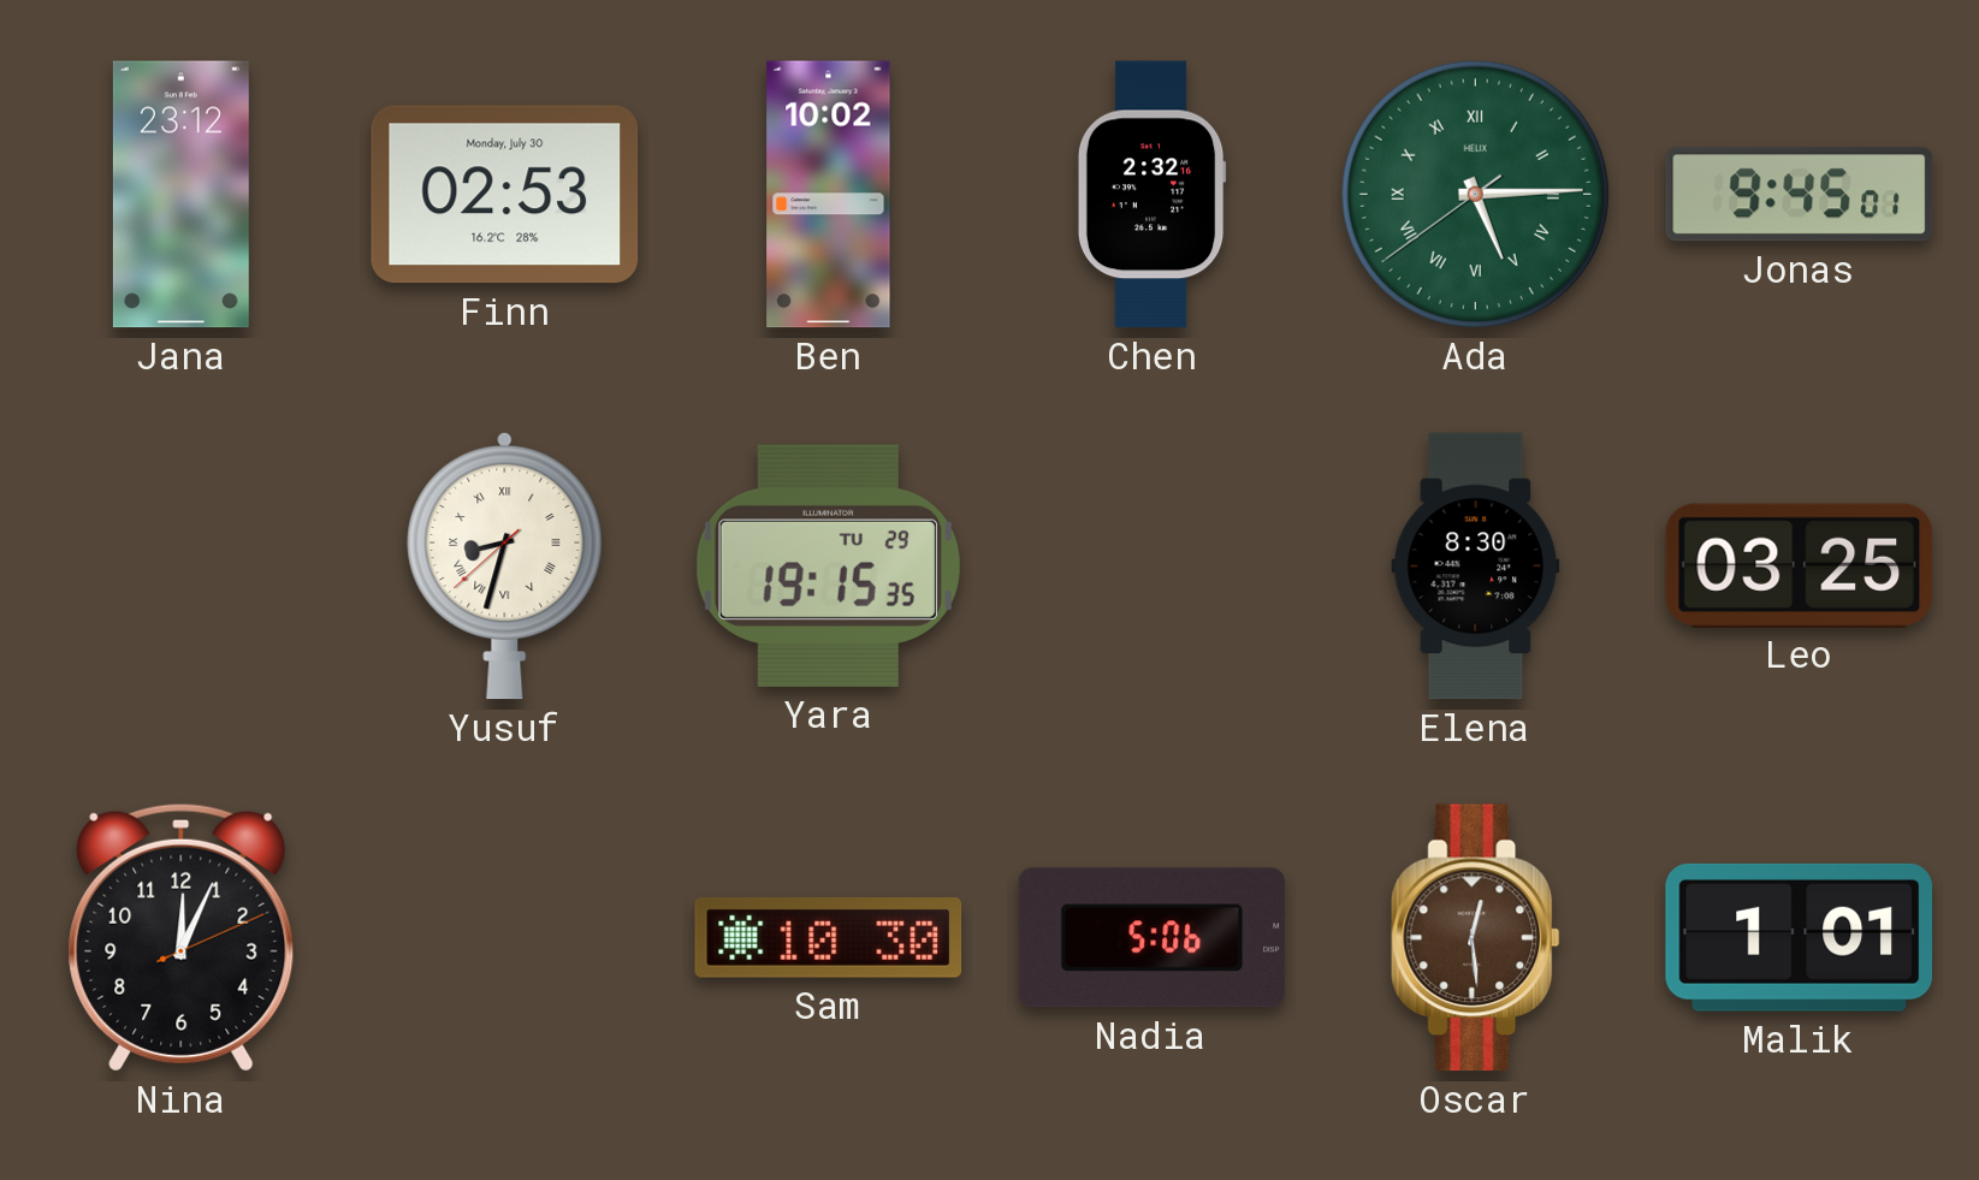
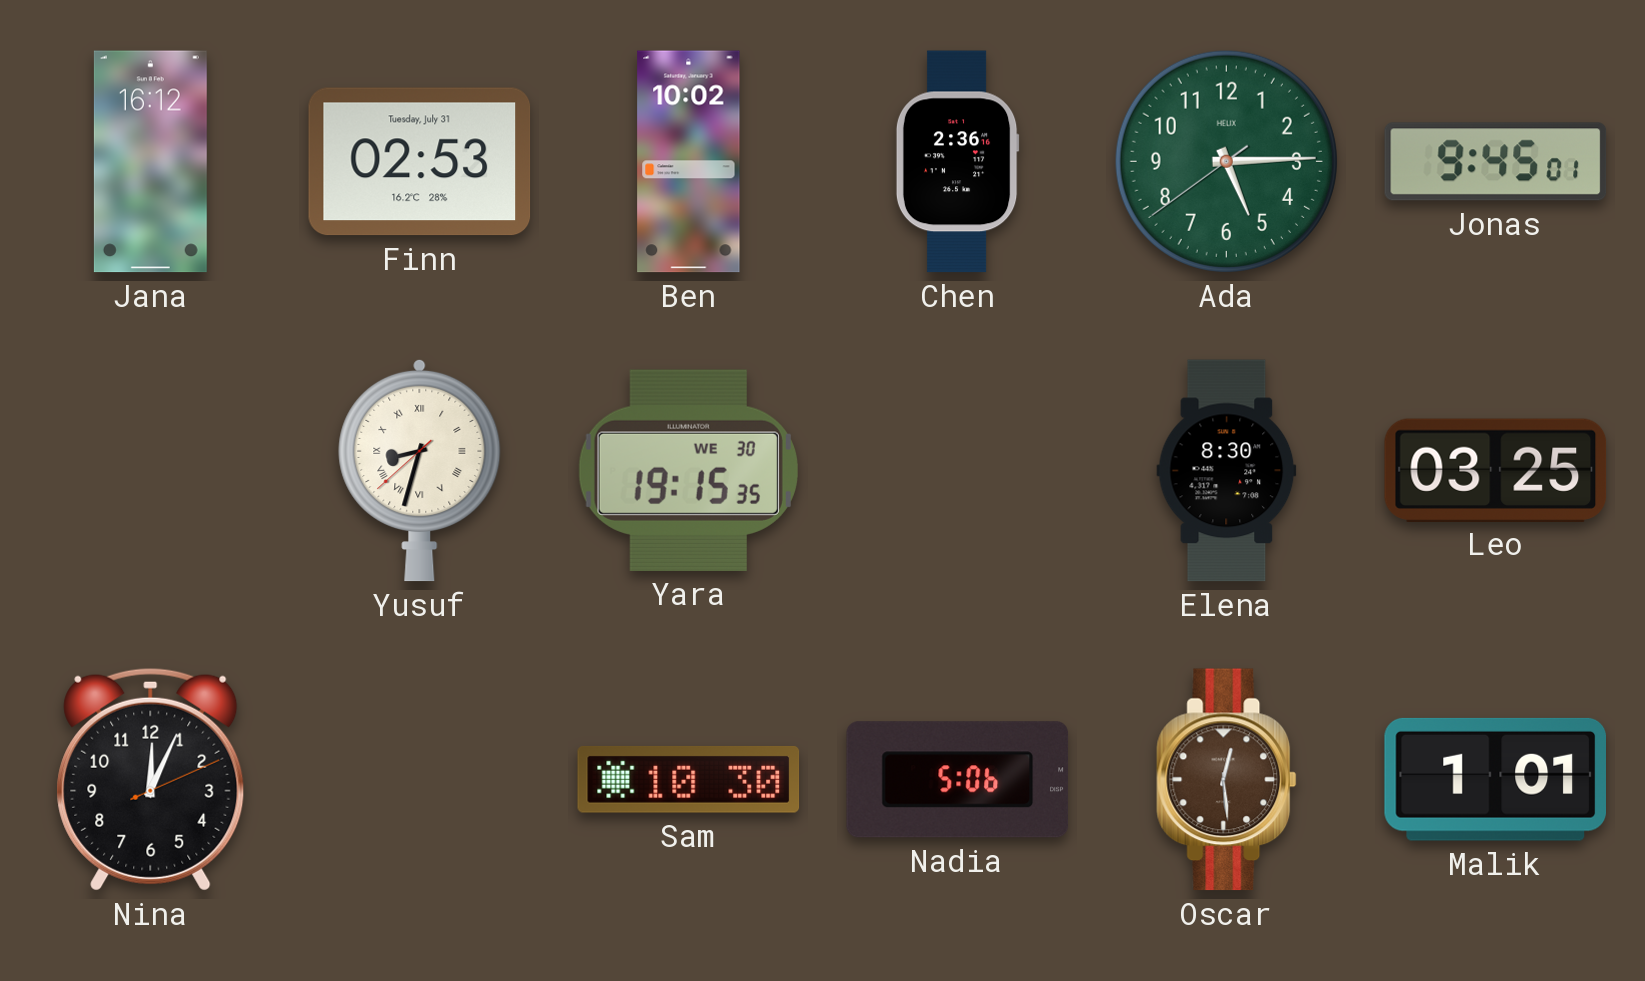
Jana: 23:12 -> 16:12 (150, 162)
Finn date: Monday, July 30 -> Tuesday, July 31 (420, 162)
Chen: 2:32 -> 2:36 (957, 162)
Ada numerals: Roman -> Arabic (1226, 161)
Yara date: TU 29 -> WE 30 (688, 470)
